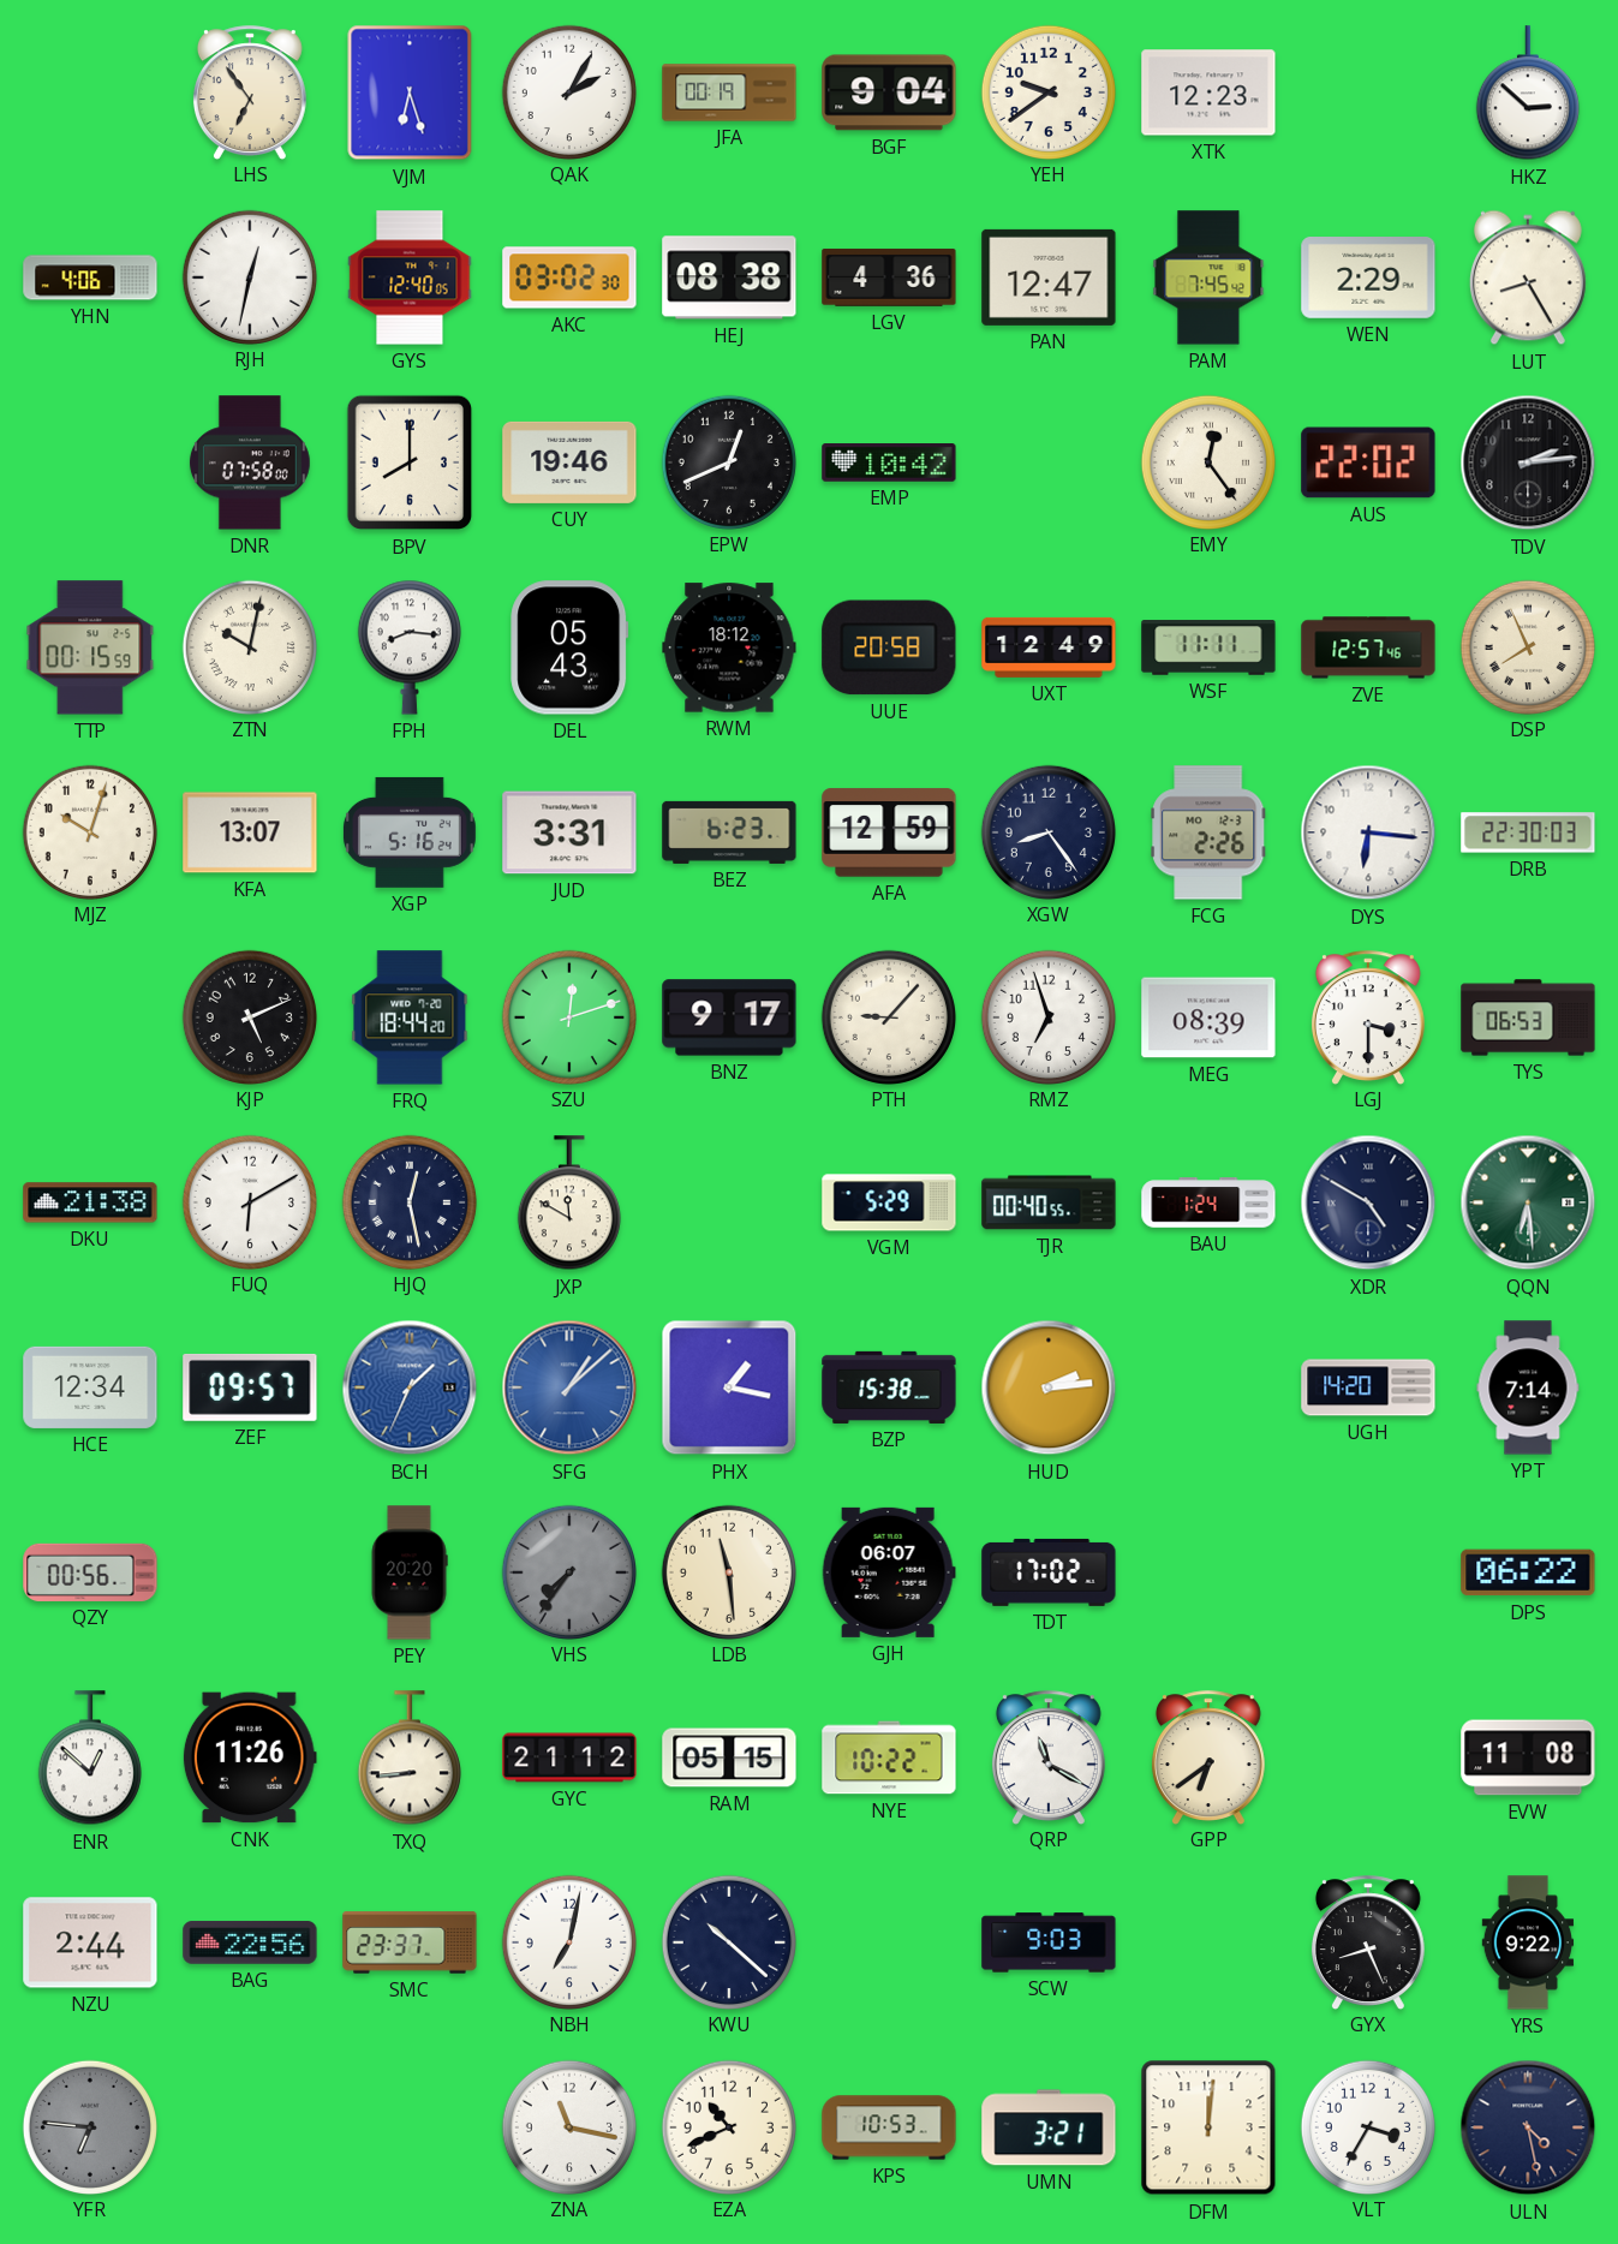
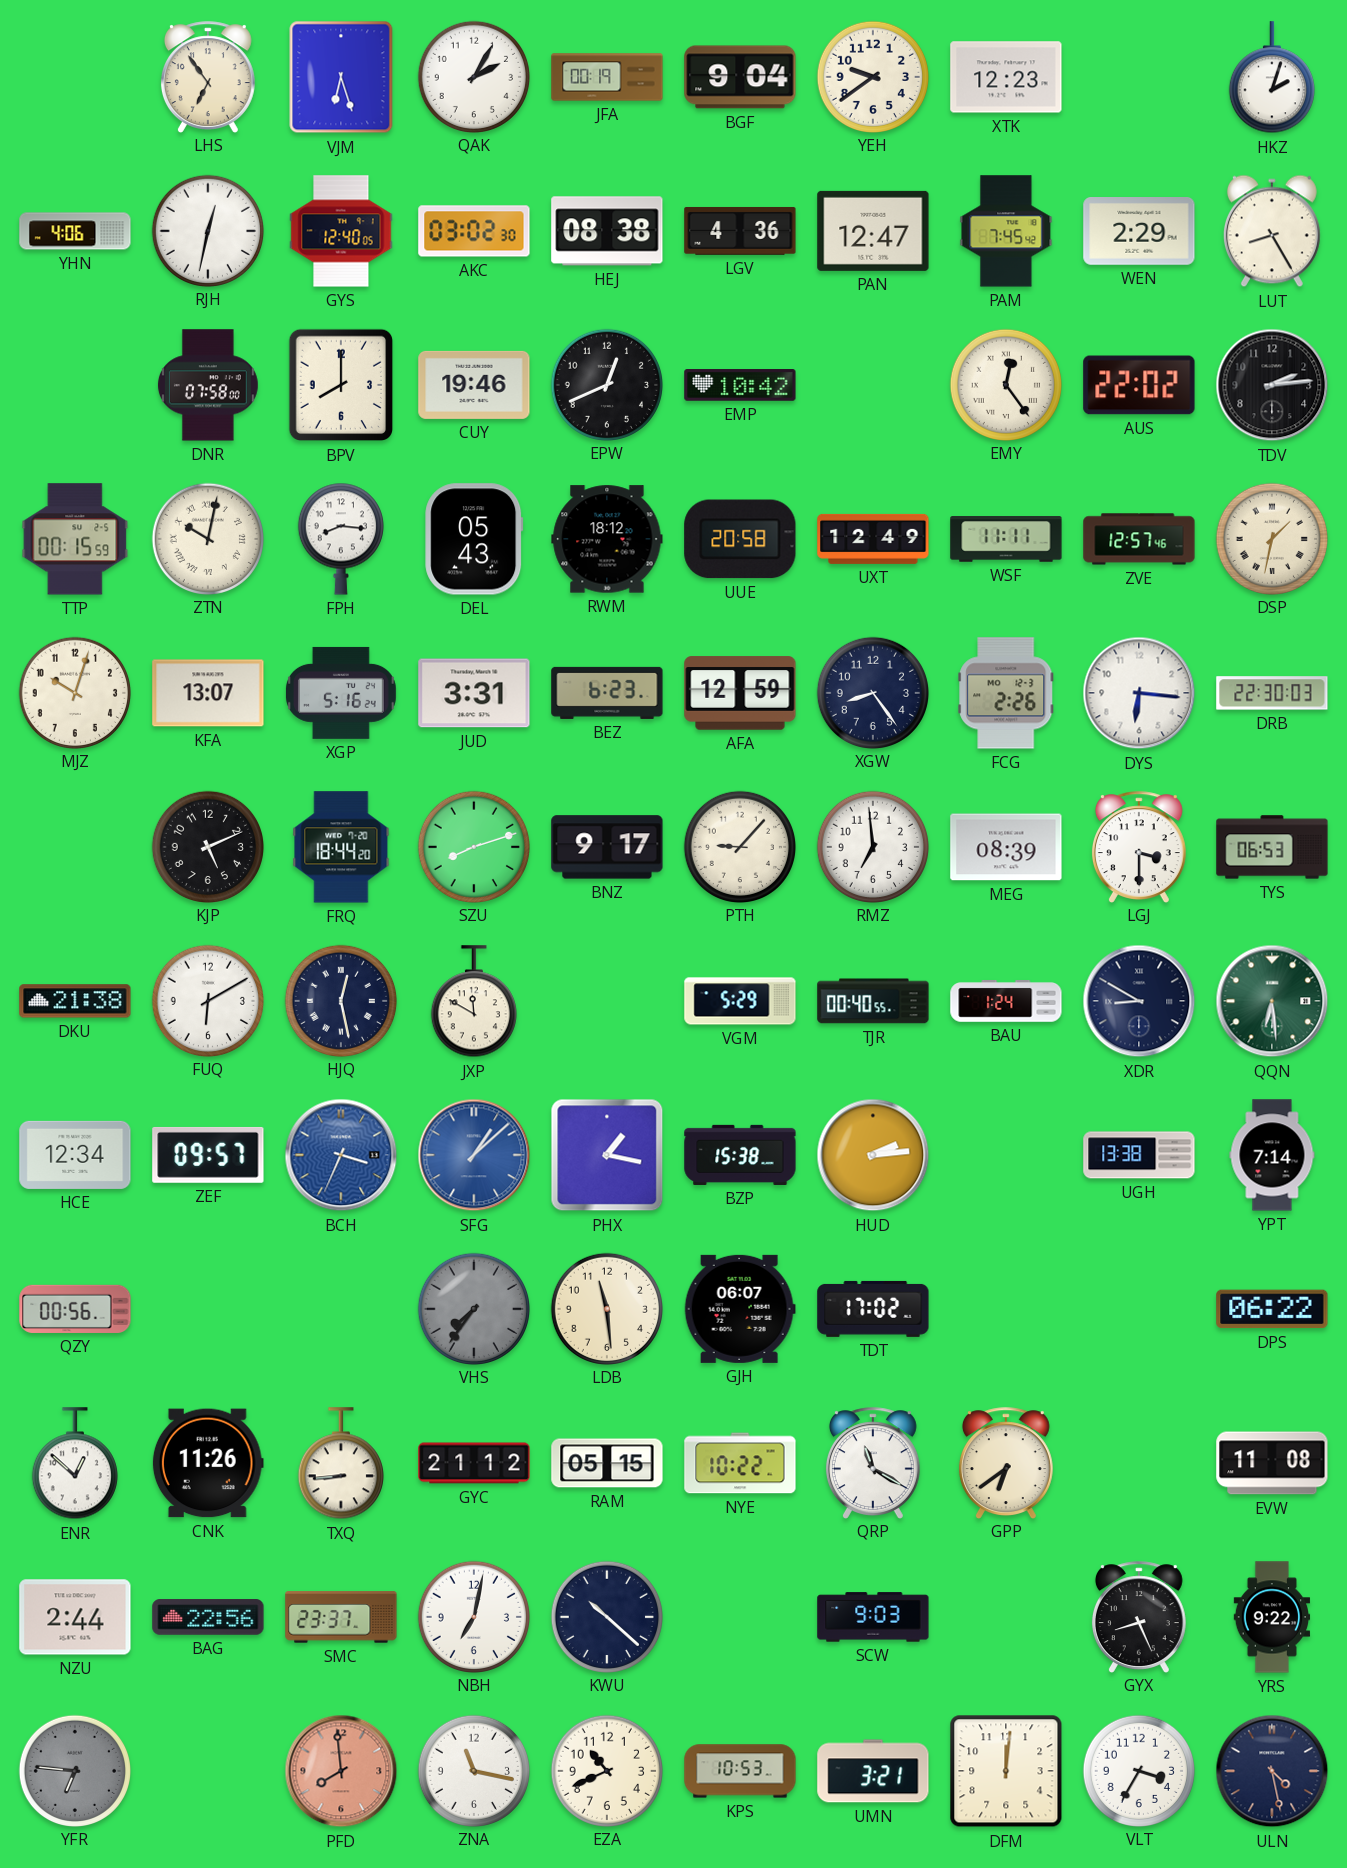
HKZ: 2:52 -> 2:03 (1272, 78)
DSP: 7:56 -> 1:32 (1271, 538)
SZU: 12:12 -> 8:12 (473, 846)
RMZ: 6:57 -> 6:59 (872, 846)
XDR: 4:50 -> 8:50 (1139, 1001)
BCH: 1:34 -> 3:34 (341, 1155)
UGH: 14:20 -> 13:38 (1139, 1155)
PEY: 20:20 -> none (410, 1572)
PFD: none -> 7:59 (341, 1771)
